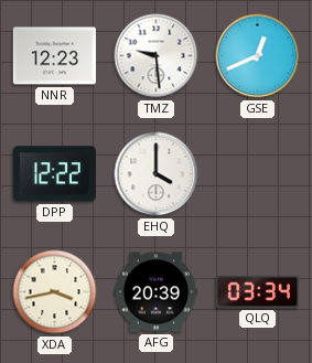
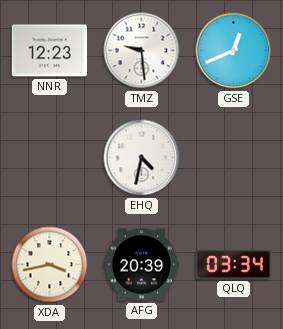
DPP: 12:22 -> none (54, 174)
EHQ: 4:00 -> 4:32 (142, 158)
